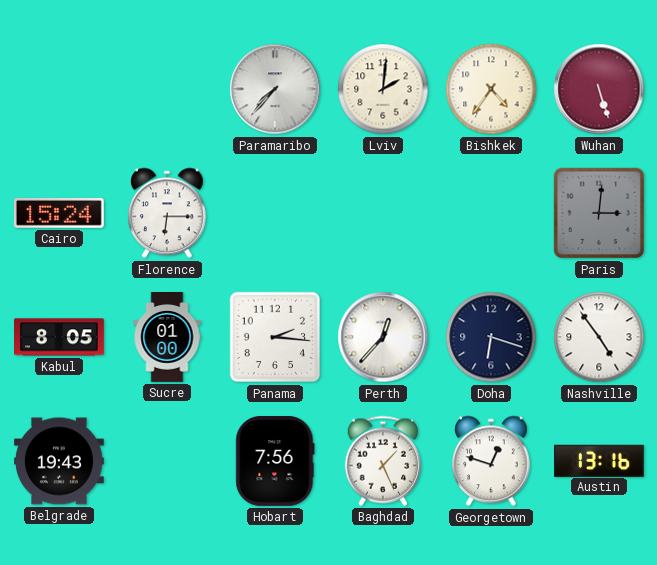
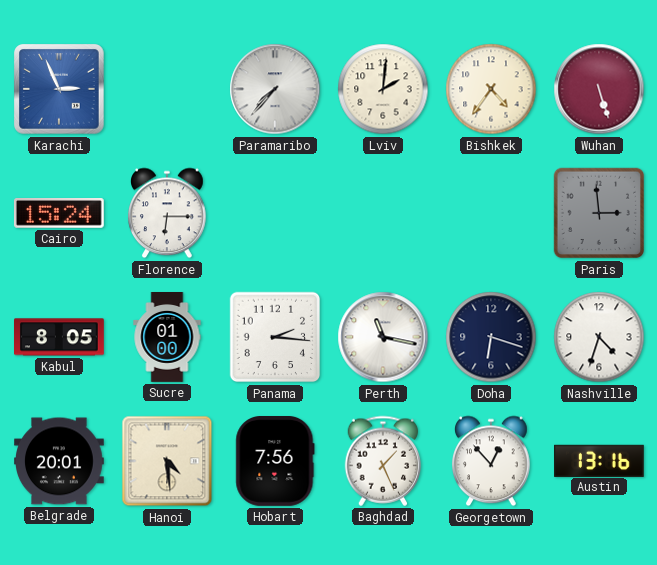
Karachi: none -> 2:56 (60, 90)
Paris: 3:01 -> 2:59 (599, 213)
Perth: 12:37 -> 11:17 (383, 337)
Nashville: 4:54 -> 4:33 (599, 337)
Belgrade: 19:43 -> 20:01 (60, 461)
Hanoi: none -> 4:29 (167, 461)
Georgetown: 12:48 -> 12:53 (492, 461)
